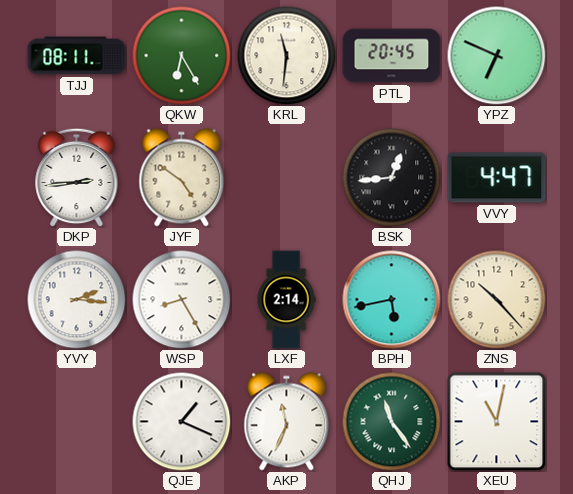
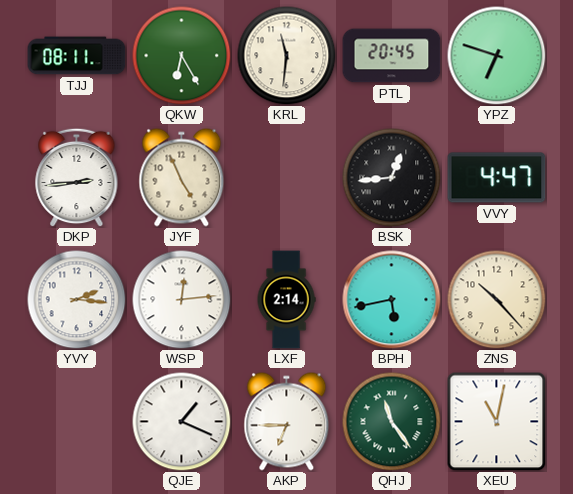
YPZ: 6:49 -> 6:48 (497, 56)
JYF: 4:51 -> 4:56 (182, 178)
WSP: 8:25 -> 12:14 (182, 300)
AKP: 11:34 -> 6:45 (287, 422)
